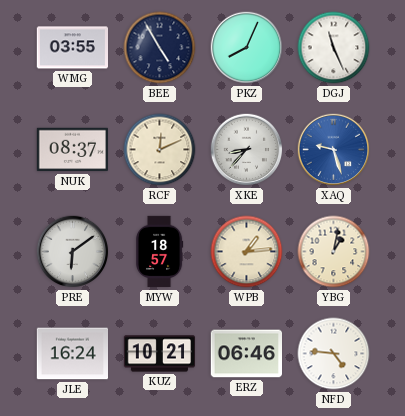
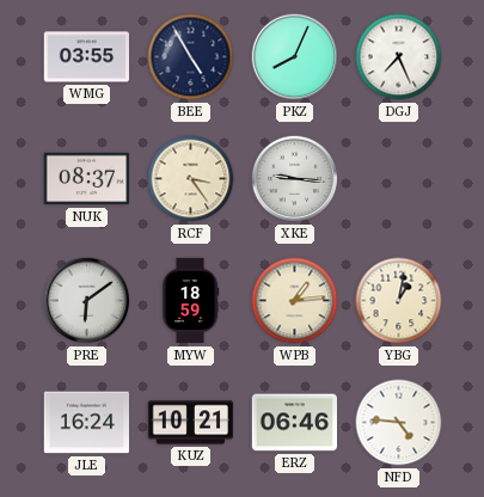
DGJ: 11:26 -> 7:26 (399, 57)
RCF: 12:11 -> 3:24 (191, 179)
XKE: 8:37 -> 9:16 (295, 179)
XAQ: 9:27 -> none (334, 150)
MYW: 18:57 -> 18:59 (190, 301)
